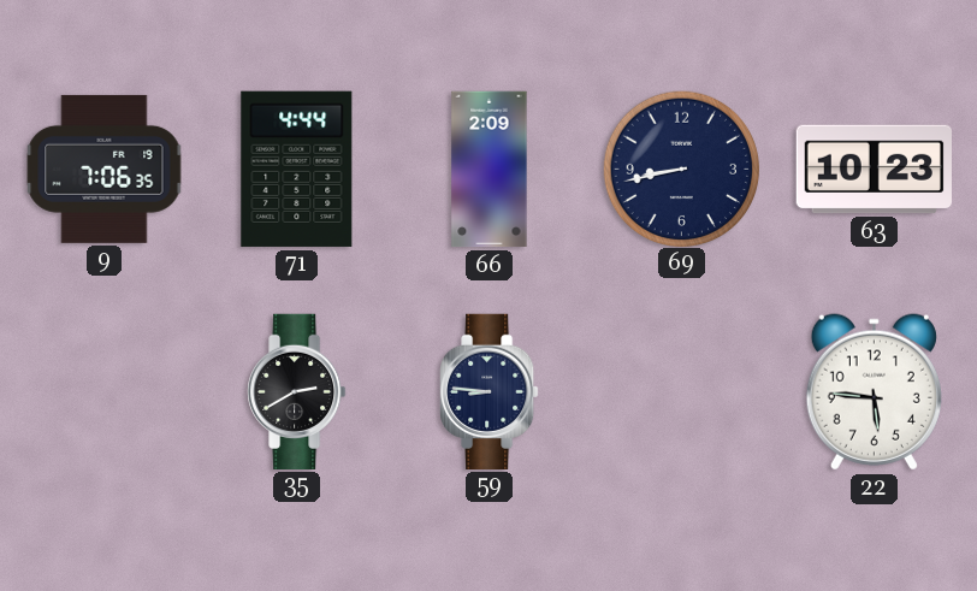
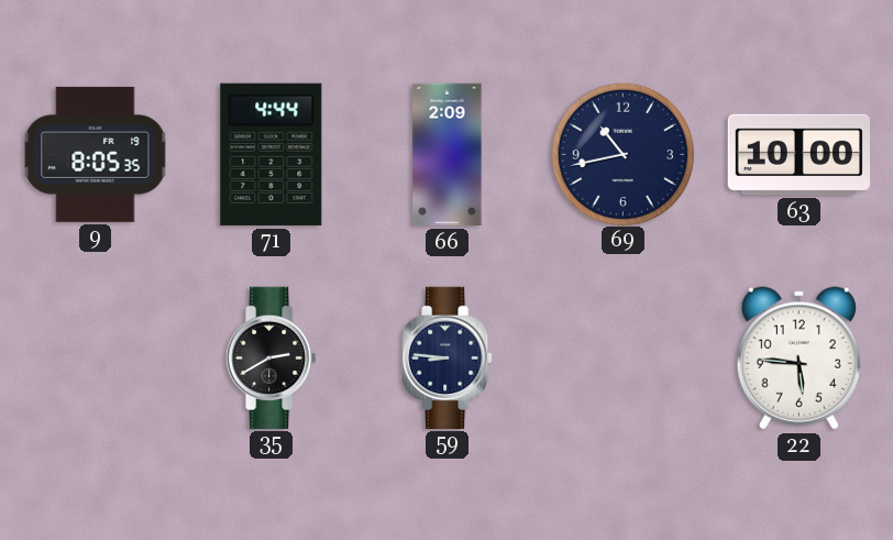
9: 7:06 -> 8:05 (96, 154)
69: 8:43 -> 10:43 (622, 154)
63: 10:23 -> 10:00 (798, 155)
